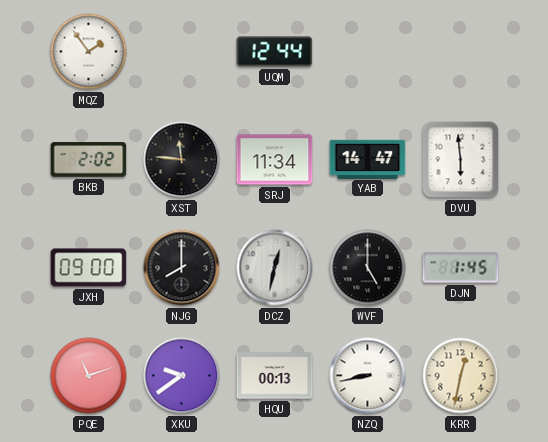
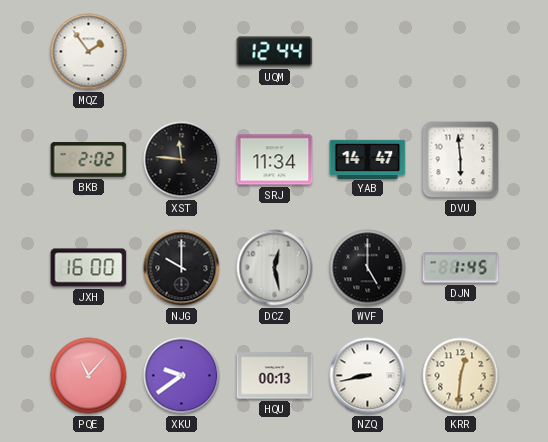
JXH: 09:00 -> 16:00 (89, 268)
NJG: 8:00 -> 10:00 (182, 268)
DCZ: 12:32 -> 12:28 (275, 268)
PQE: 11:12 -> 11:07 (89, 376)
KRR: 12:32 -> 12:31 (461, 376)
